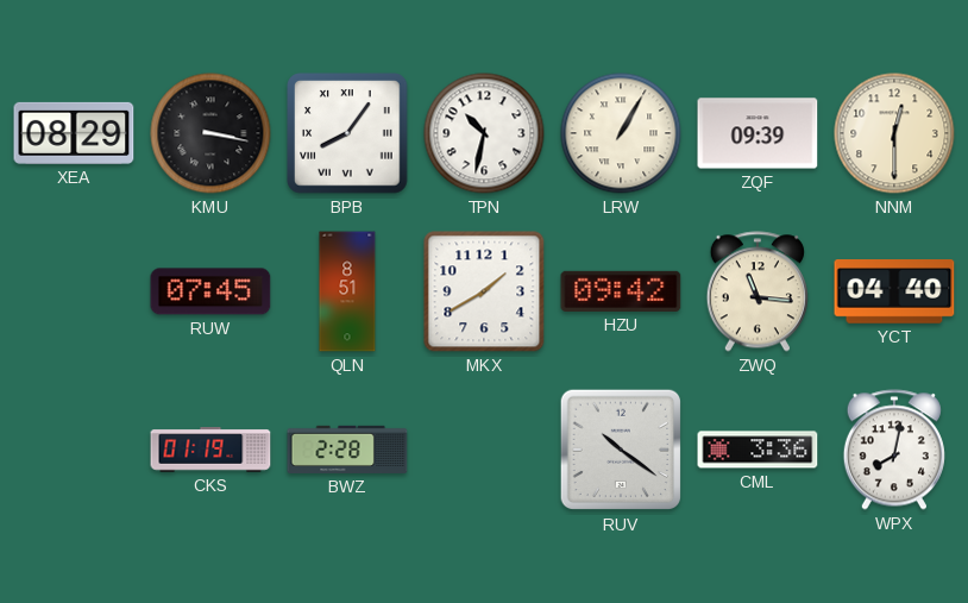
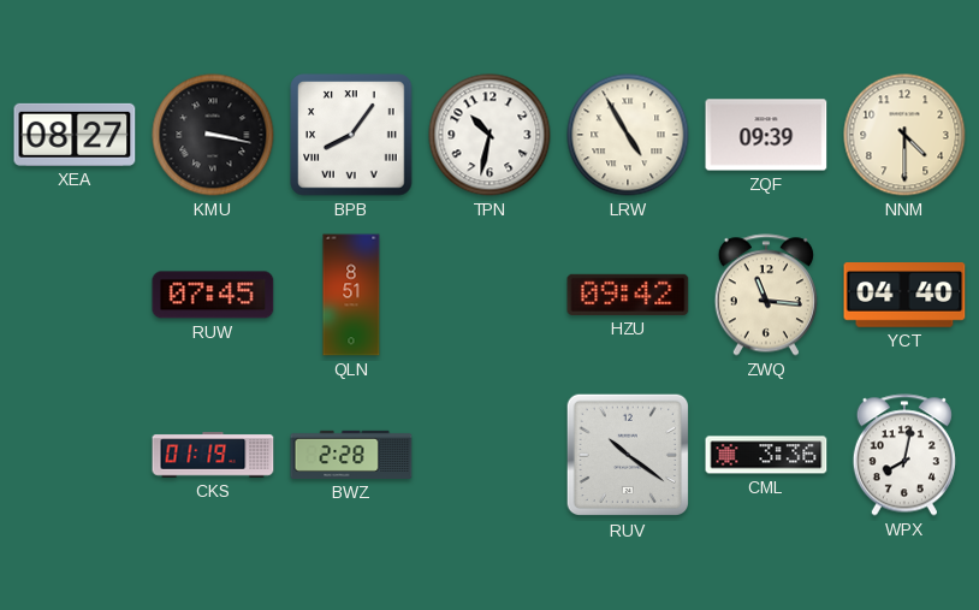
XEA: 08:29 -> 08:27 (75, 135)
LRW: 1:05 -> 4:55 (628, 135)
NNM: 12:30 -> 4:30 (904, 135)
MKX: 1:40 -> none (484, 291)
